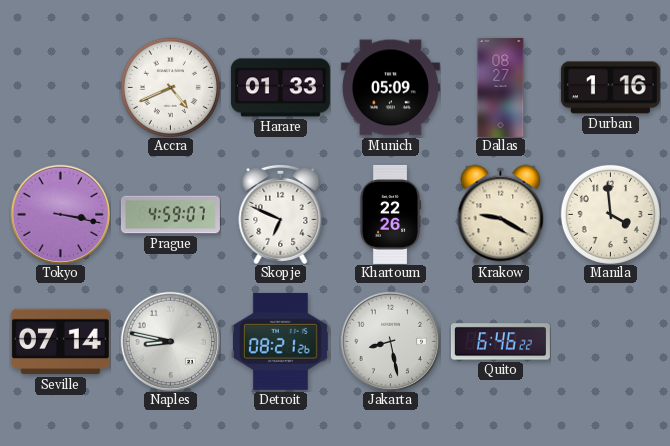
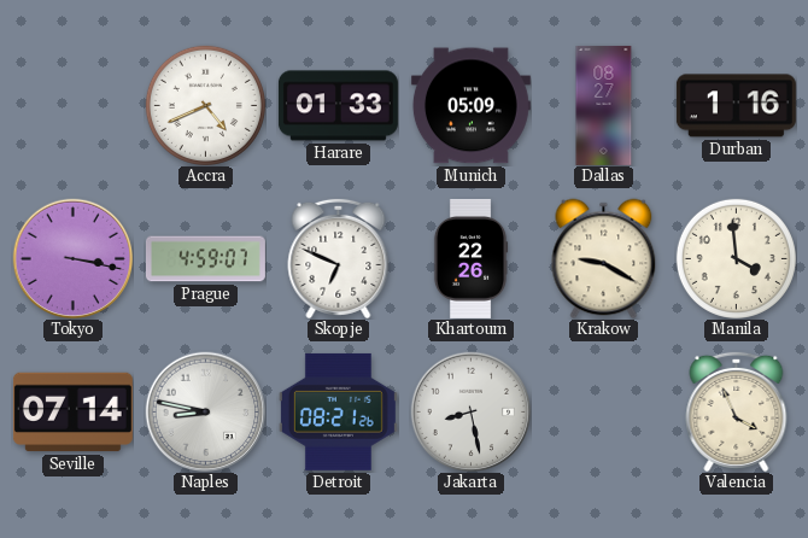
Quito: 6:46 -> none (500, 342)
Valencia: none -> 3:56 (737, 411)
